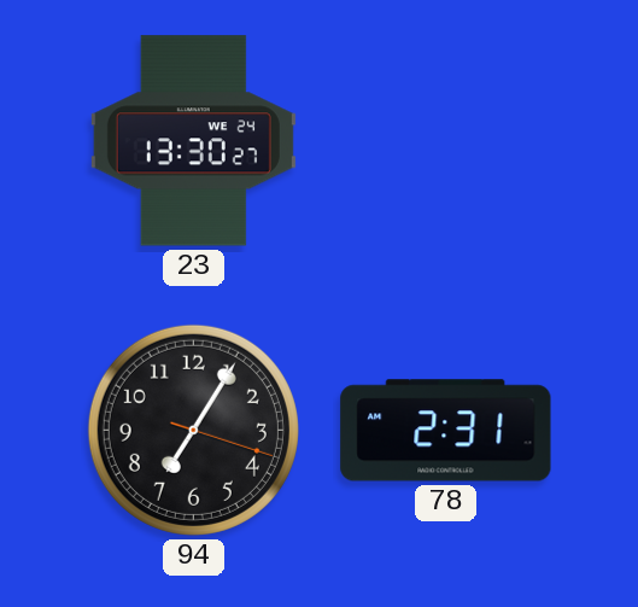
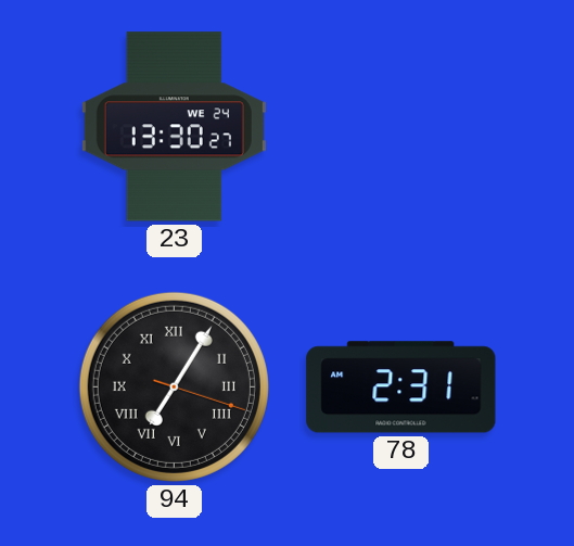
94 numerals: Arabic -> Roman (174, 386)
